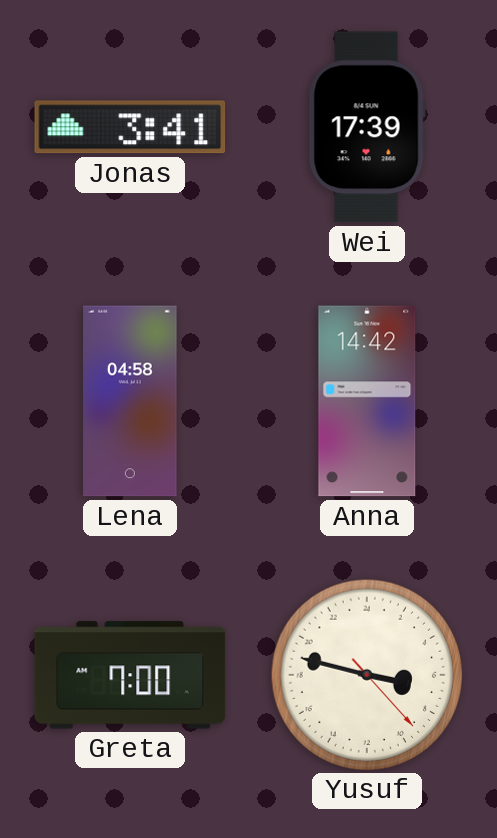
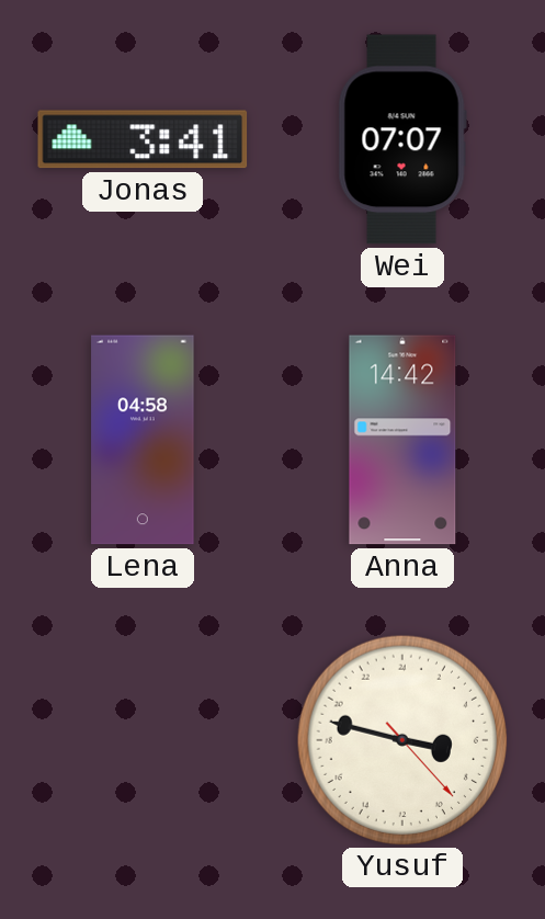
Wei: 17:39 -> 07:07 (402, 139)
Greta: 7:00 -> none (130, 675)
